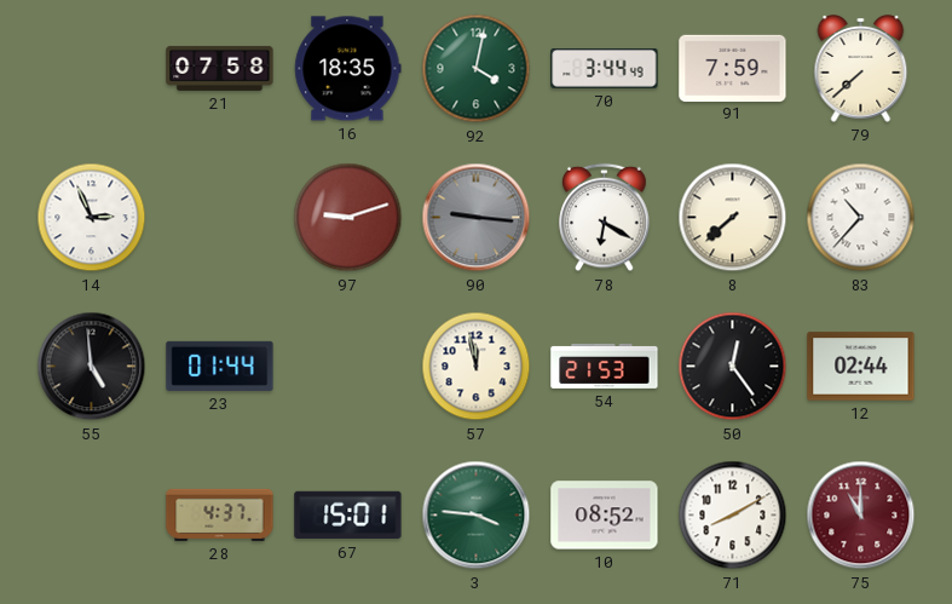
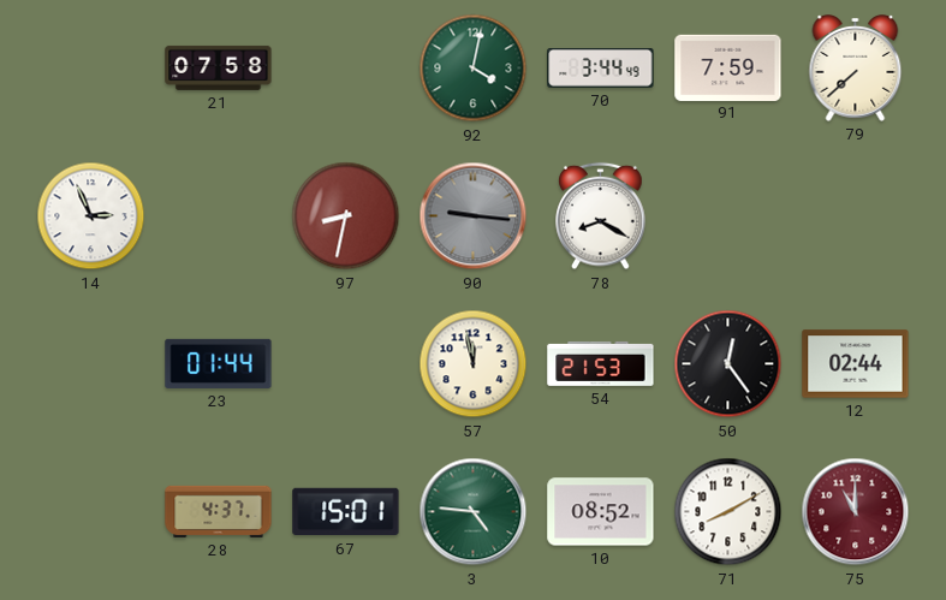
16: 18:35 -> none (348, 69)
97: 9:12 -> 8:32 (346, 216)
78: 6:20 -> 8:20 (601, 216)
8: 7:38 -> none (733, 218)
83: 10:37 -> none (861, 218)
55: 4:59 -> none (92, 367)
3: 3:46 -> 4:46 (474, 512)
